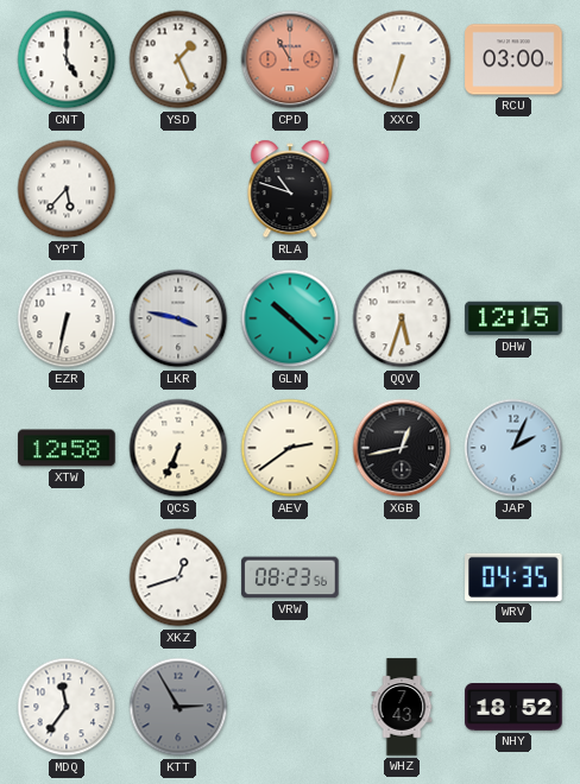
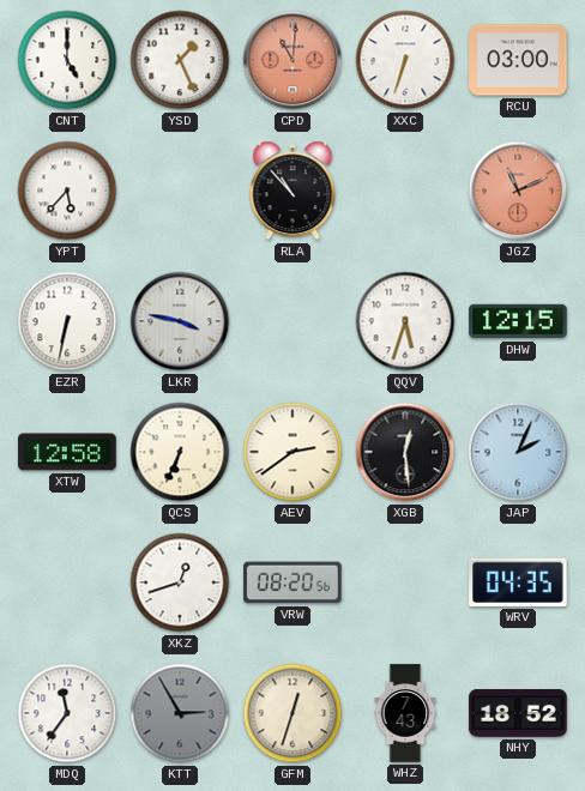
CPD: 11:00 -> 11:01 (292, 60)
RLA: 10:48 -> 10:53 (292, 191)
JGZ: none -> 11:11 (518, 191)
GLN: 10:22 -> none (290, 318)
XGB: 12:43 -> 12:29 (405, 452)
VRW: 08:23 -> 08:20 (292, 582)
GFM: none -> 12:33 (292, 713)
